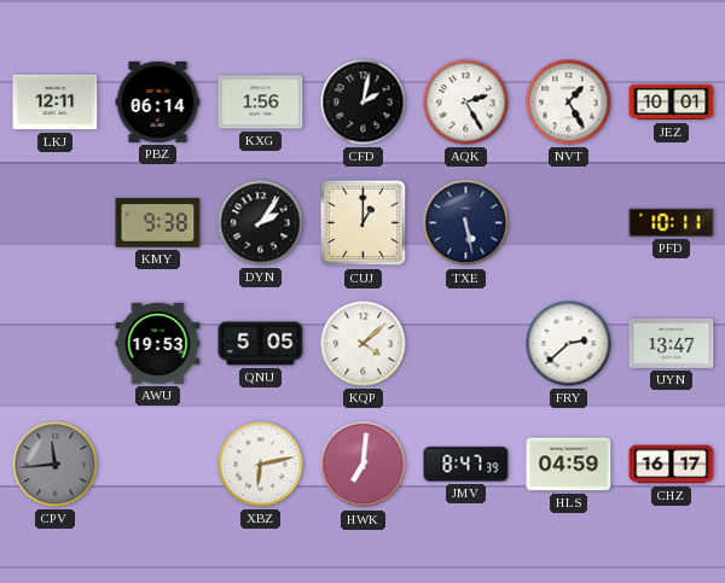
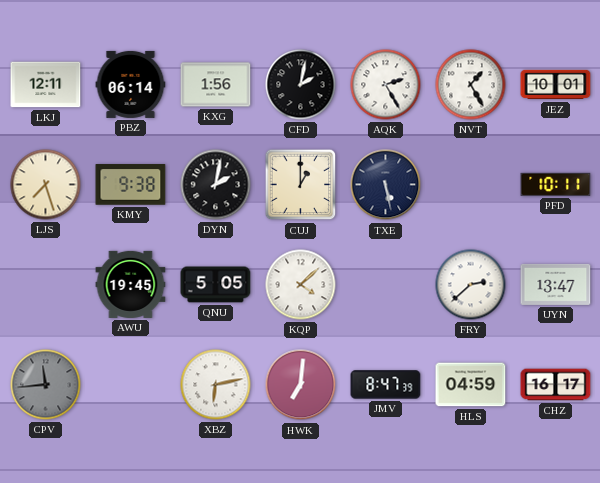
LJS: none -> 7:27 (46, 185)
DYN: 2:06 -> 2:02 (216, 185)
AWU: 19:53 -> 19:45 (131, 284)
